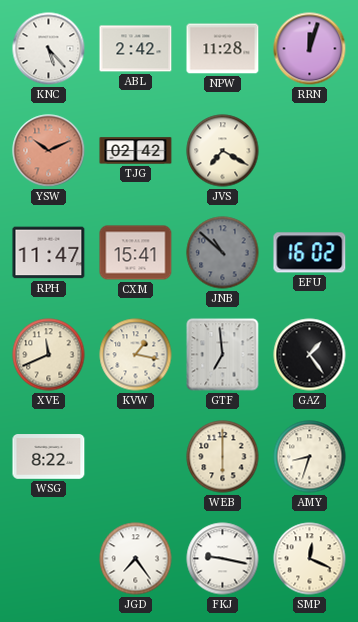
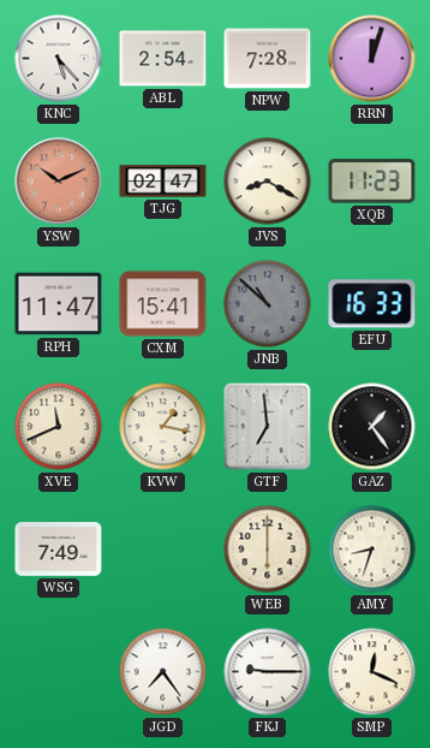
ABL: 2:42 -> 2:54 (163, 59)
NPW: 11:28 -> 7:28 (268, 59)
TJG: 02:42 -> 02:47 (163, 182)
JVS: 7:20 -> 8:20 (268, 182)
XQB: none -> 11:23 (372, 182)
EFU: 16:02 -> 16:33 (372, 304)
WSG: 8:22 -> 7:49 (59, 550)
FKJ: 9:17 -> 9:15 (268, 672)
